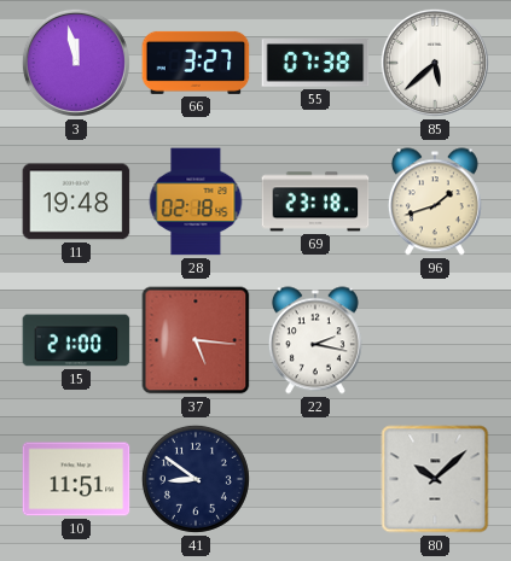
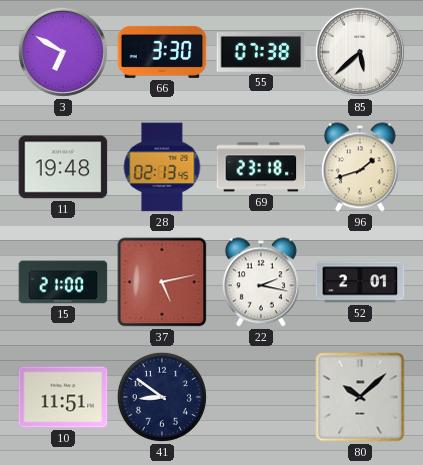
3: 11:58 -> 6:50 (63, 52)
66: 3:27 -> 3:30 (162, 52)
28: 02:18 -> 02:13 (162, 167)
37: 5:16 -> 5:13 (162, 282)
52: none -> 2:01 (360, 282)
